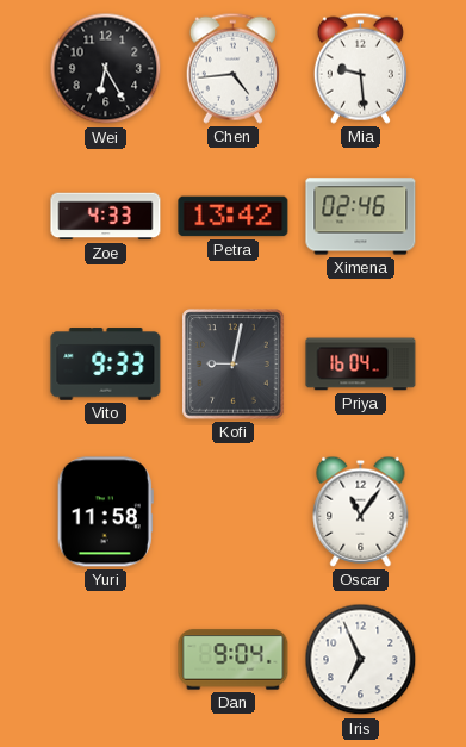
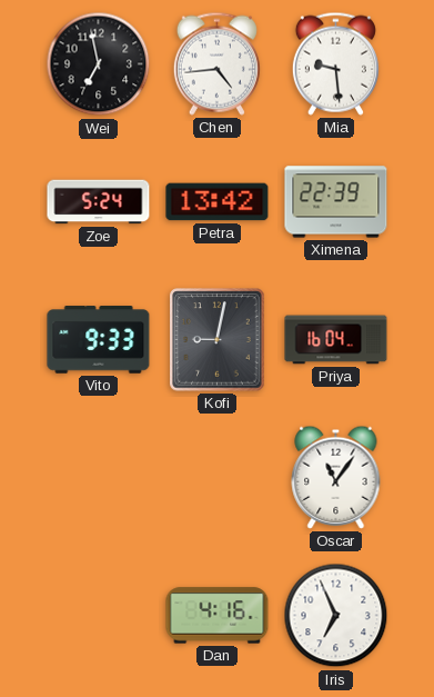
Wei: 6:25 -> 6:58 (99, 64)
Zoe: 4:33 -> 5:24 (99, 202)
Ximena: 02:46 -> 22:39 (336, 202)
Yuri: 11:58 -> none (105, 512)
Dan: 9:04 -> 4:16 (218, 616)
